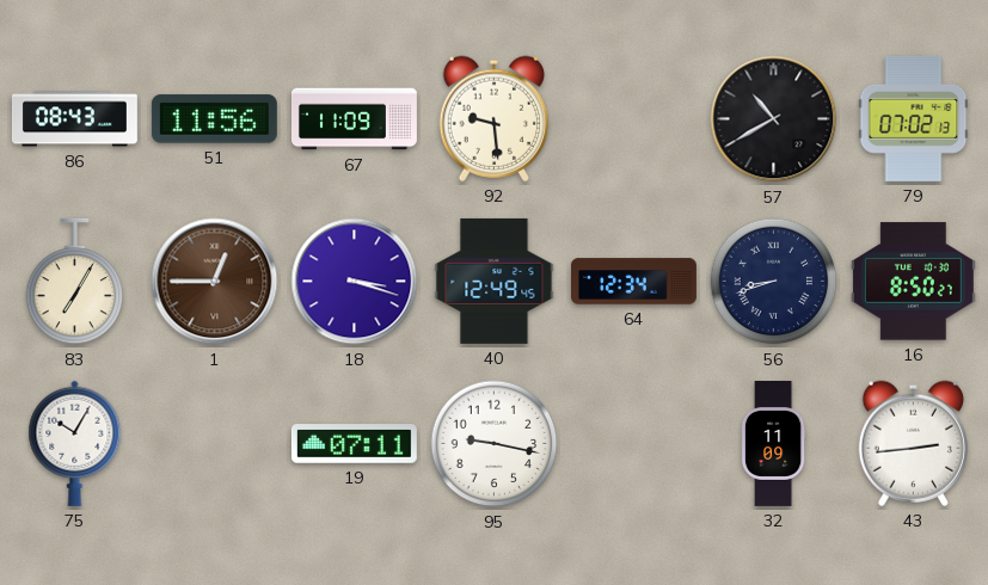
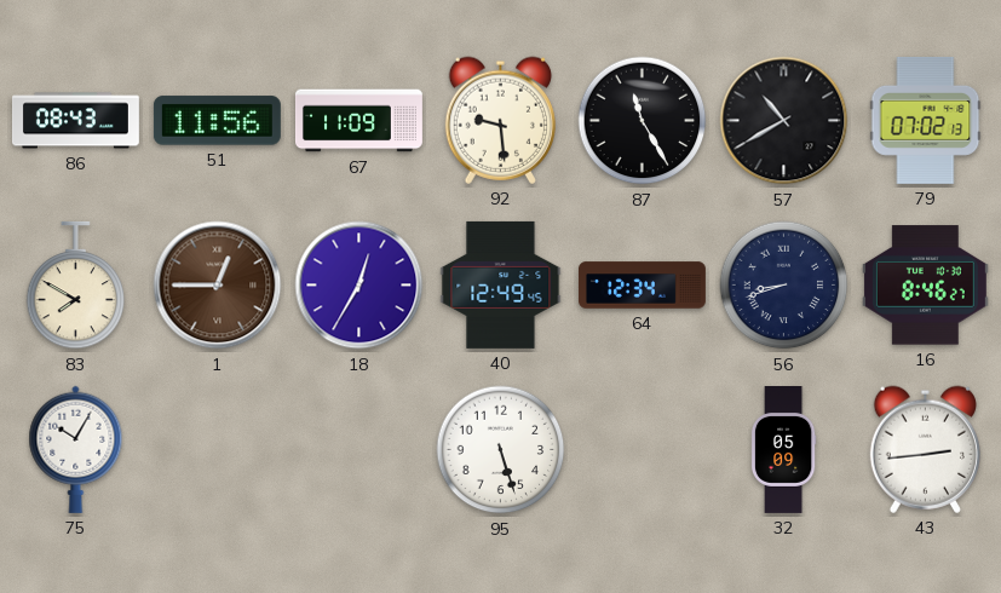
87: none -> 11:25 (643, 121)
83: 7:05 -> 7:50 (76, 286)
18: 3:18 -> 12:35 (359, 286)
16: 8:50 -> 8:46 (925, 286)
19: 07:11 -> none (354, 444)
95: 9:17 -> 5:27 (501, 450)
32: 11:09 -> 05:09 (783, 450)
